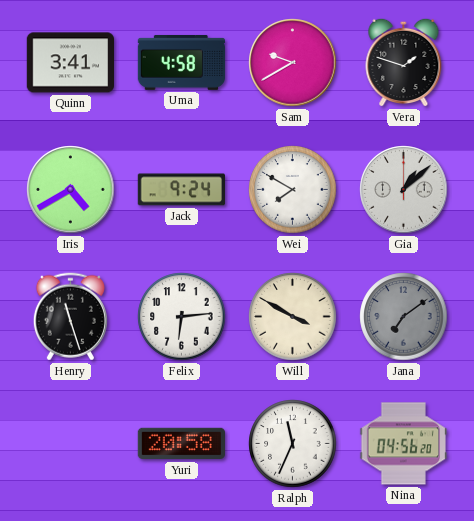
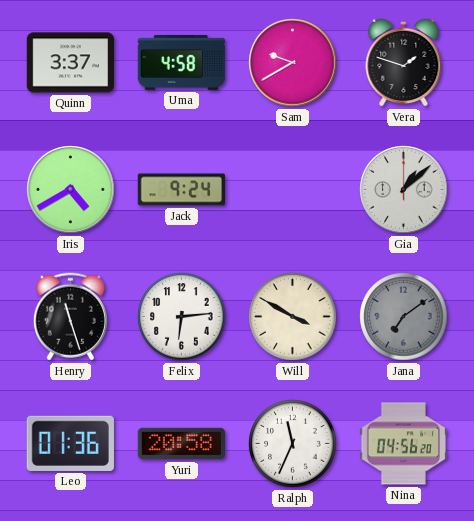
Quinn: 3:41 -> 3:37 (70, 63)
Wei: 7:50 -> none (293, 190)
Leo: none -> 01:36 (70, 443)
